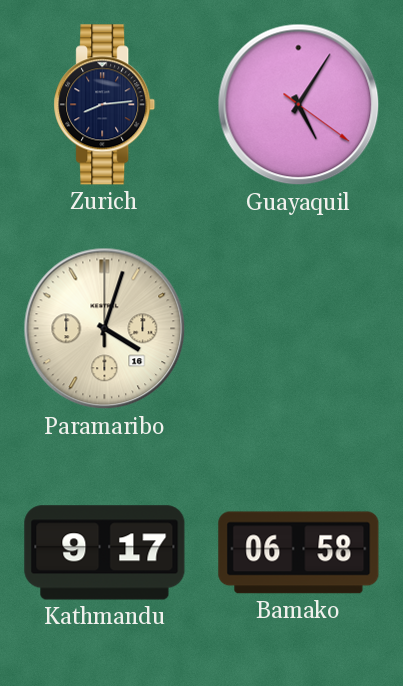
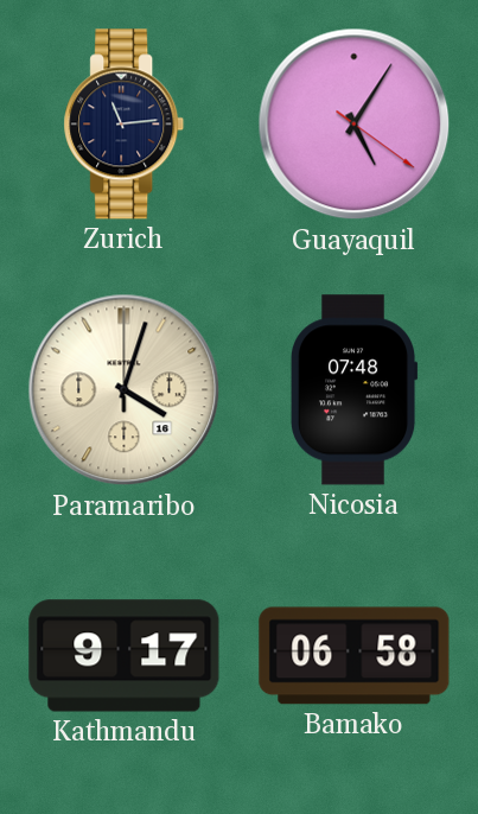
Zurich: 8:14 -> 11:14 (125, 125)
Nicosia: none -> 07:48 (353, 390)
